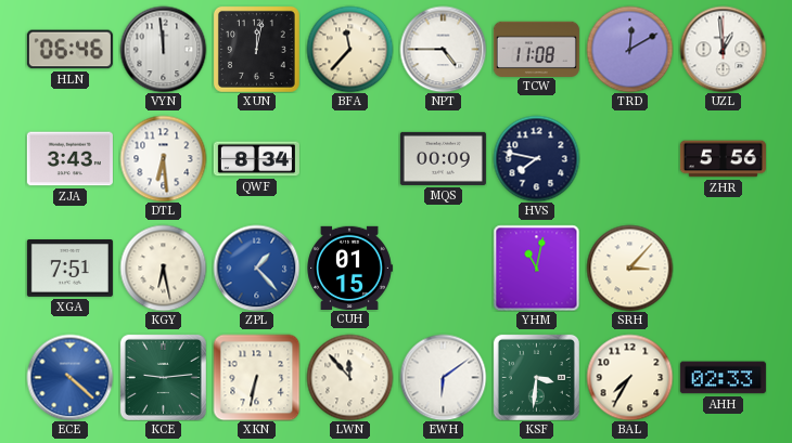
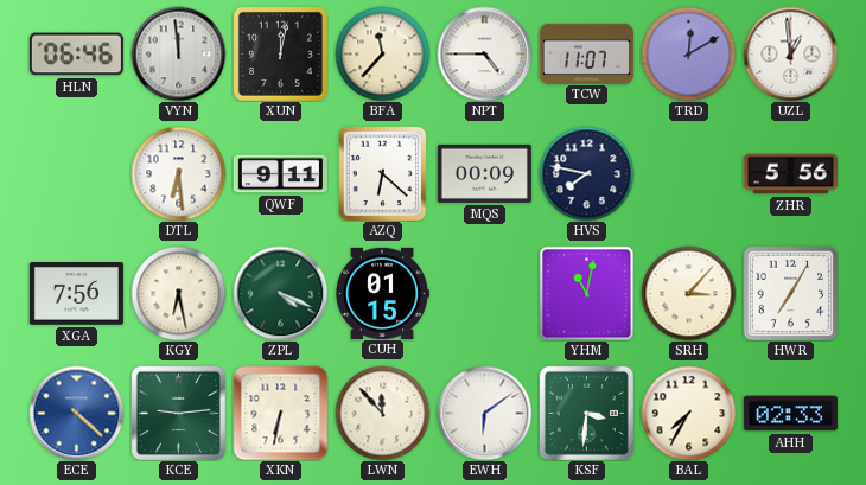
TCW: 11:08 -> 11:07 (586, 53)
ZJA: 3:43 -> none (69, 159)
QWF: 8:34 -> 9:11 (280, 174)
AZQ: none -> 6:22 (383, 173)
XGA: 7:51 -> 7:56 (76, 294)
ZPL: 1:23 -> 4:19 (280, 293)
ZPL dial: blue -> green (280, 293)
HWR: none -> 7:05 (790, 293)
